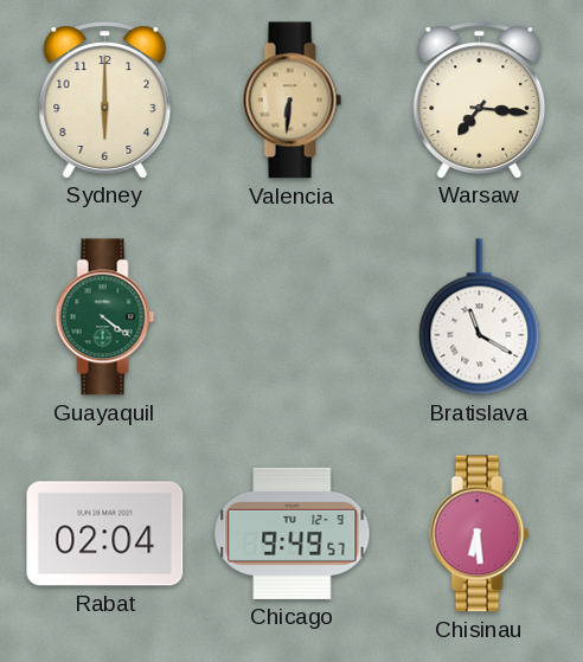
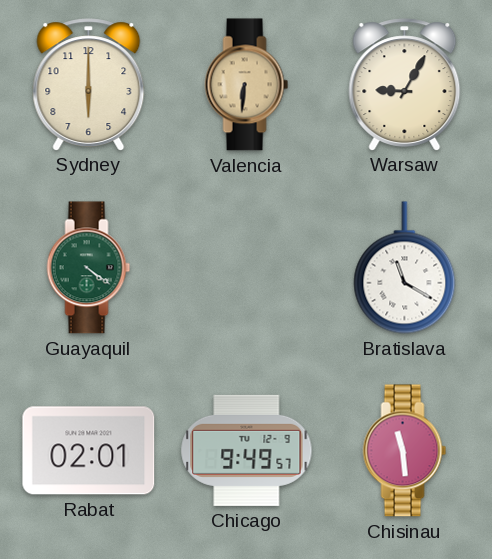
Warsaw: 7:16 -> 9:05 (405, 84)
Rabat: 02:04 -> 02:01 (89, 451)
Chisinau: 6:29 -> 11:29 (405, 451)
